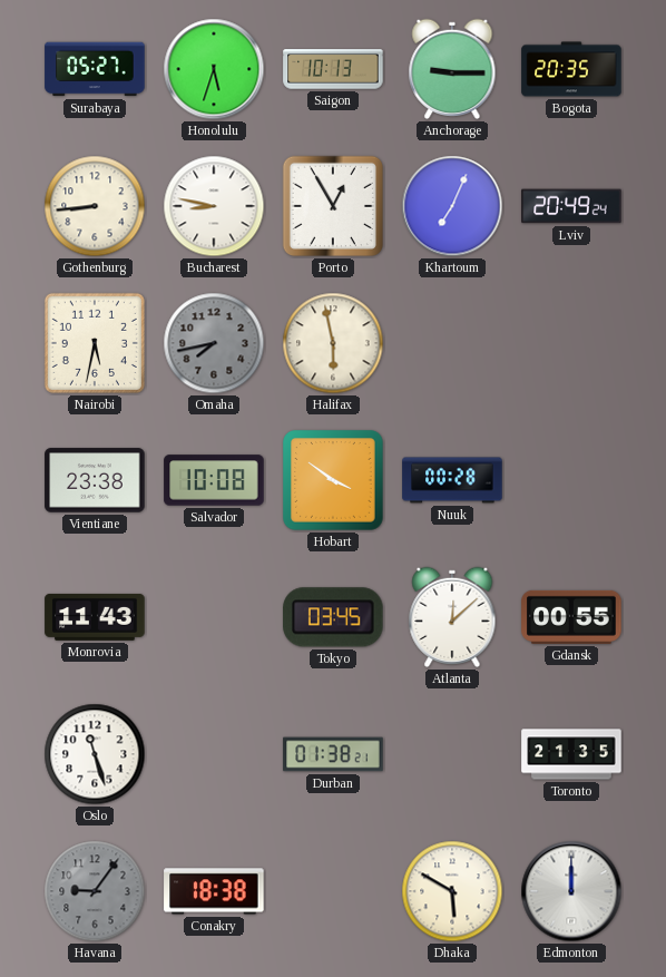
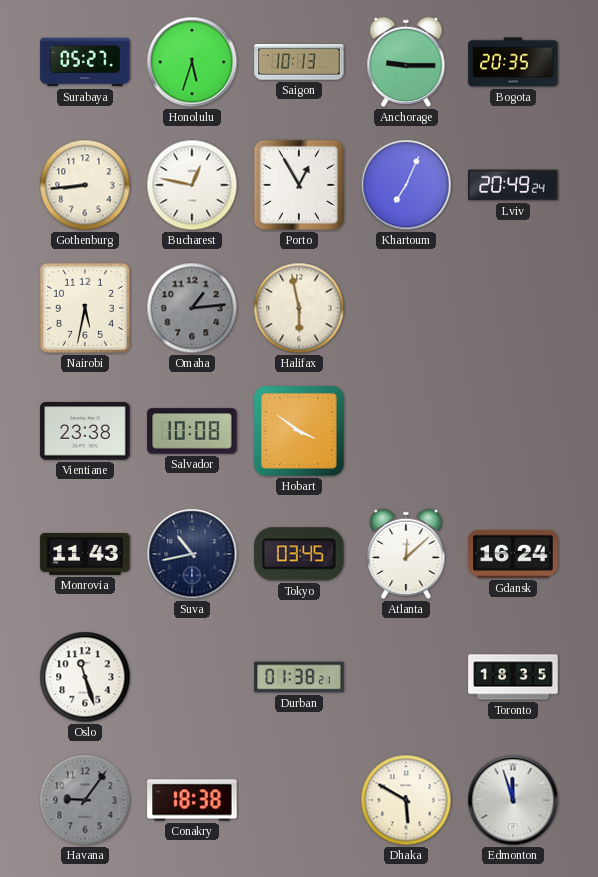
Bucharest: 8:47 -> 12:47 (192, 185)
Omaha: 7:43 -> 1:14 (192, 308)
Nuuk: 00:28 -> none (452, 480)
Suva: none -> 10:43 (192, 554)
Gdansk: 00:55 -> 16:24 (513, 554)
Toronto: 21:35 -> 18:35 (513, 677)
Edmonton: 12:00 -> 11:57 (513, 800)
